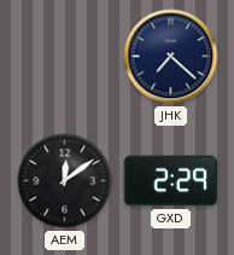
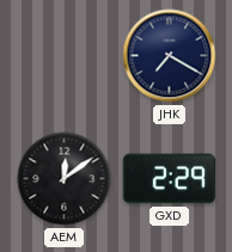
JHK: 7:22 -> 7:20 (170, 56)
